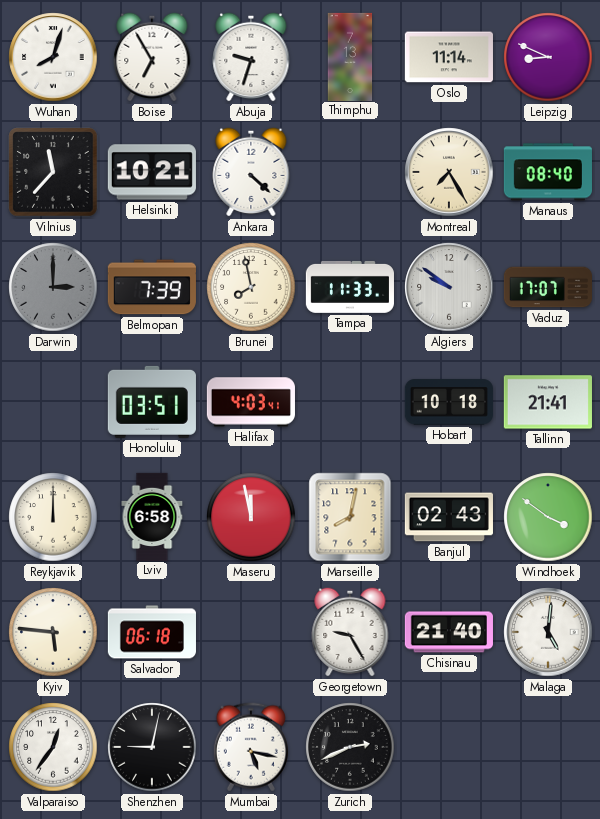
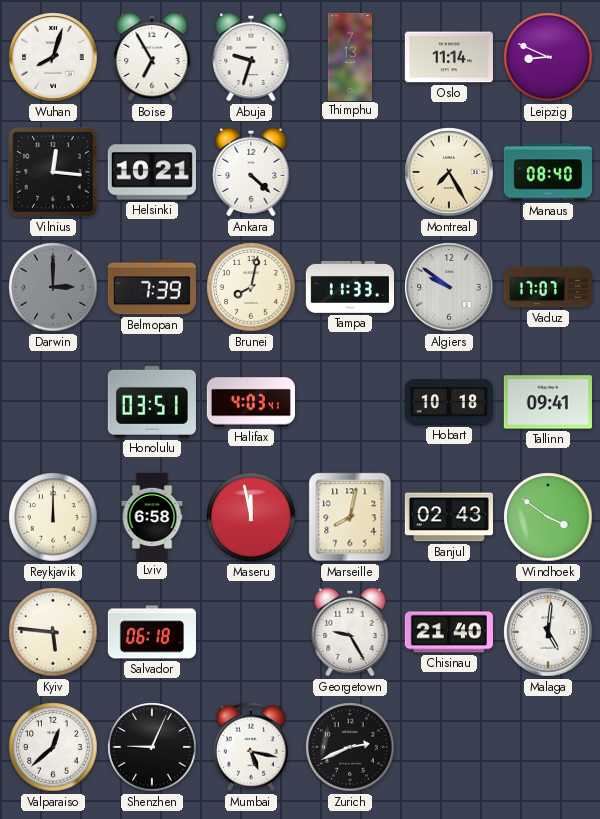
Vilnius: 11:37 -> 12:16 (53, 172)
Brunei: 7:58 -> 8:02 (251, 287)
Tallinn: 21:41 -> 09:41 (548, 402)
Valparaiso: 12:36 -> 12:38 (53, 747)
Shenzhen: 9:02 -> 9:04 (152, 747)
